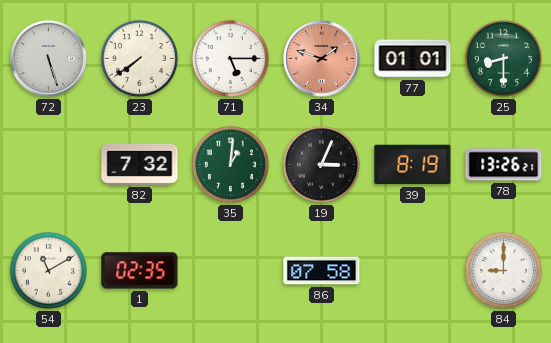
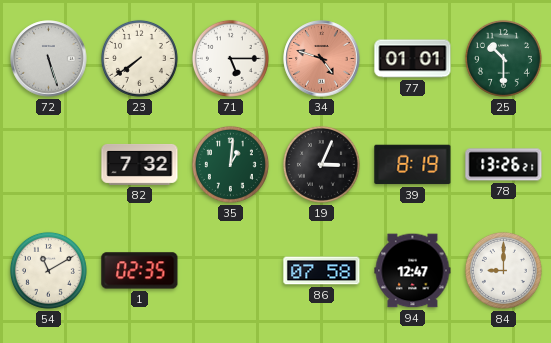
34: 1:48 -> 4:48 (322, 59)
25: 8:30 -> 10:30 (503, 58)
94: none -> 12:47 (413, 271)
